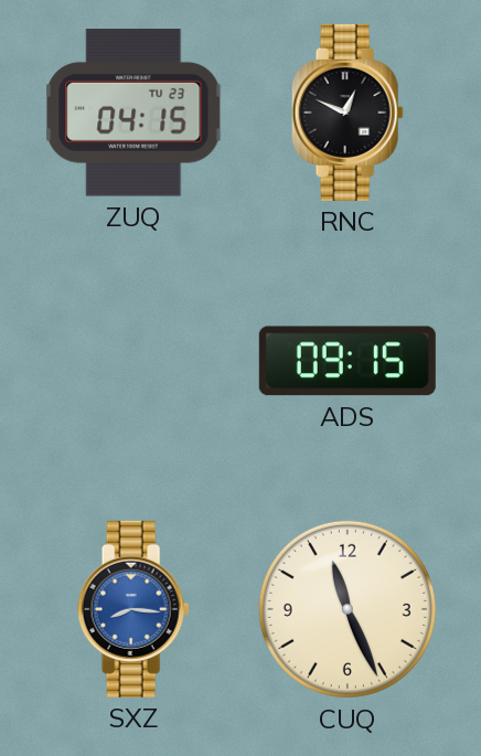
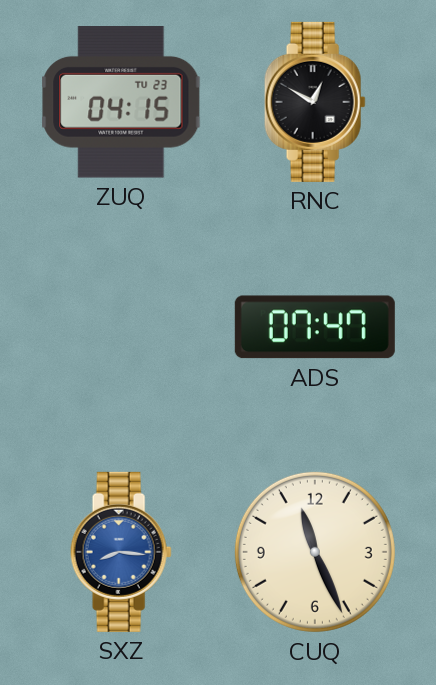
RNC: 12:49 -> 12:50 (315, 102)
ADS: 09:15 -> 07:47 (315, 327)
